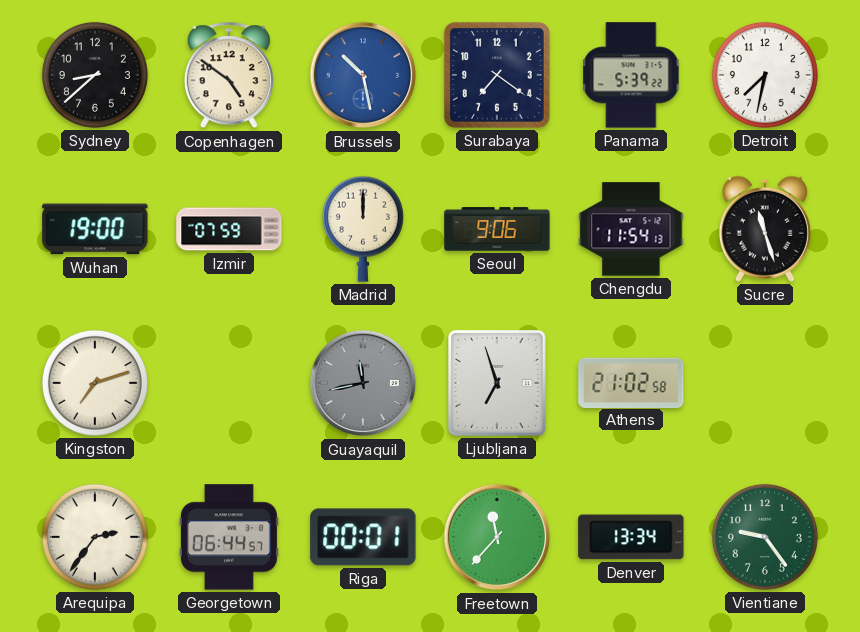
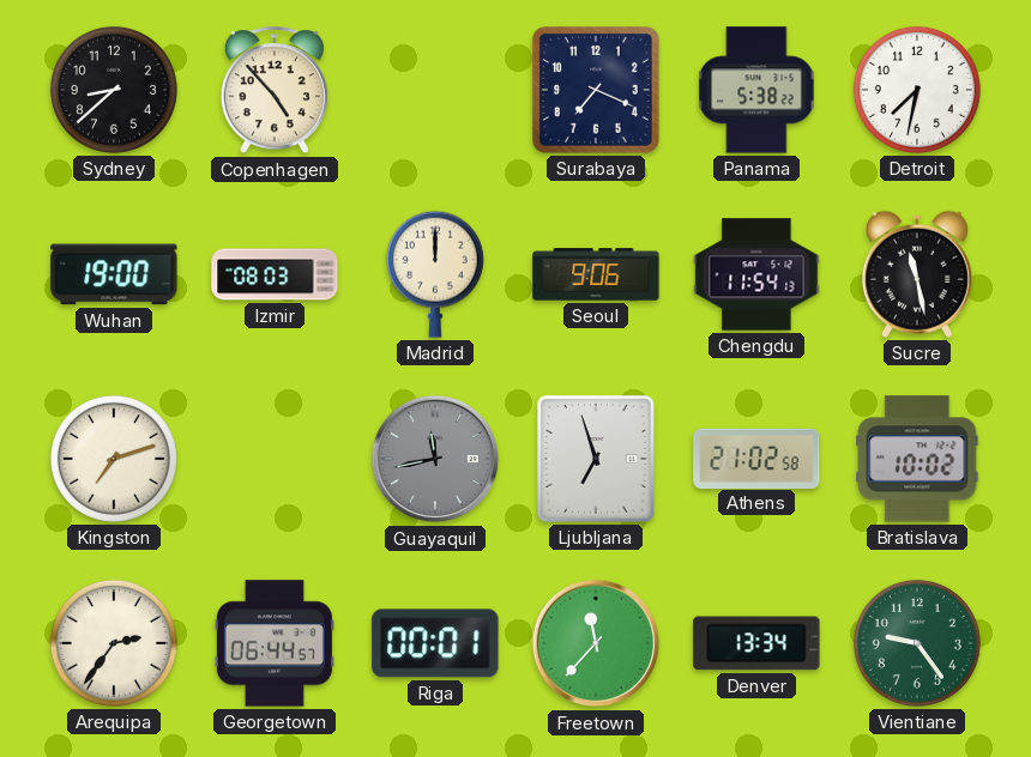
Copenhagen: 4:51 -> 4:53 (275, 91)
Brussels: 10:28 -> none (363, 75)
Surabaya: 7:21 -> 7:19 (596, 90)
Panama: 5:39 -> 5:38 (756, 90)
Izmir: 07:59 -> 08:03 (275, 274)
Sucre: 11:27 -> 11:28 (917, 274)
Bratislava: none -> 10:02 (917, 459)
